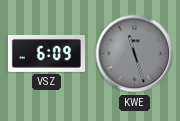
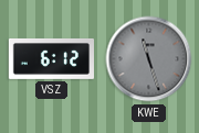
VSZ: 6:09 -> 6:12 (51, 58)
